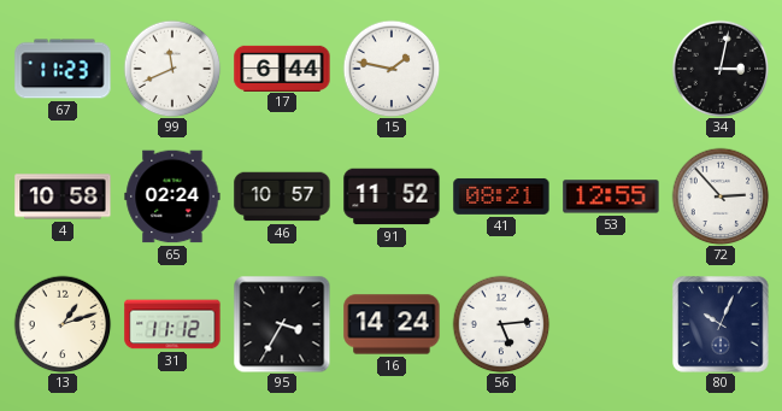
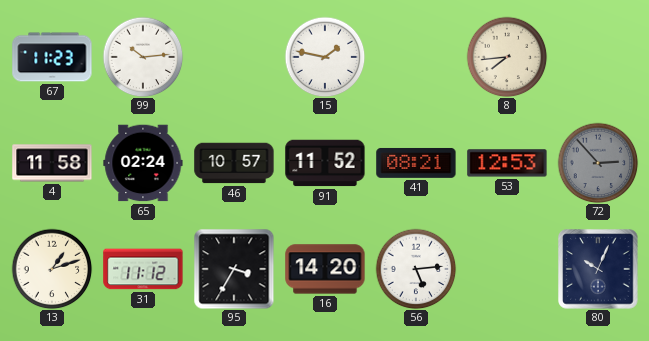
99: 11:41 -> 10:14 (143, 57)
17: 6:44 -> none (282, 67)
8: none -> 7:44 (507, 57)
34: 3:02 -> none (721, 69)
4: 10:58 -> 11:58 (52, 163)
53: 12:55 -> 12:53 (507, 163)
72 dial: white -> grey (598, 163)
16: 14:24 -> 14:20 (325, 269)
